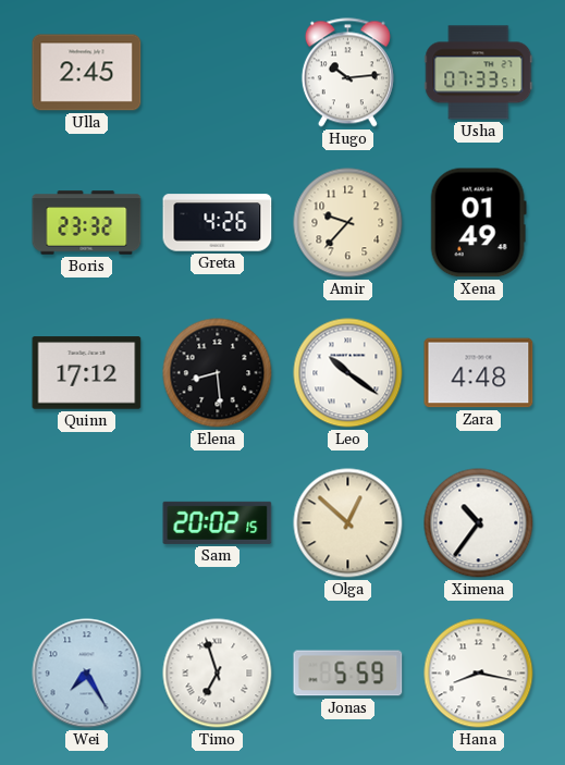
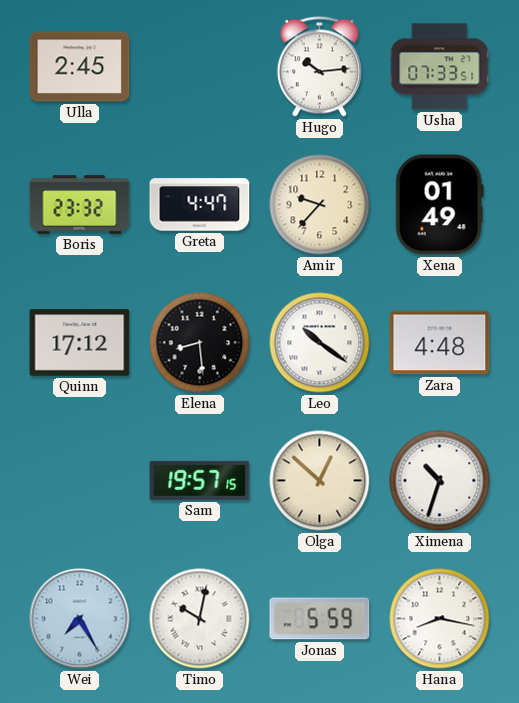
Greta: 4:26 -> 4:47 (200, 205)
Sam: 20:02 -> 19:57 (200, 480)
Ximena: 10:36 -> 10:33 (440, 481)
Timo: 6:57 -> 10:02 (200, 619)
